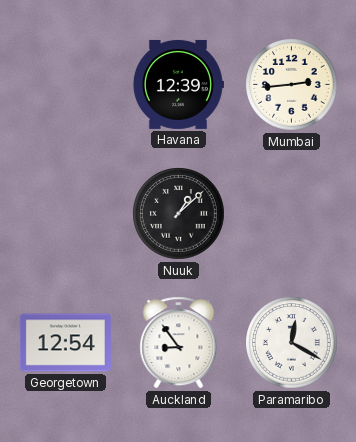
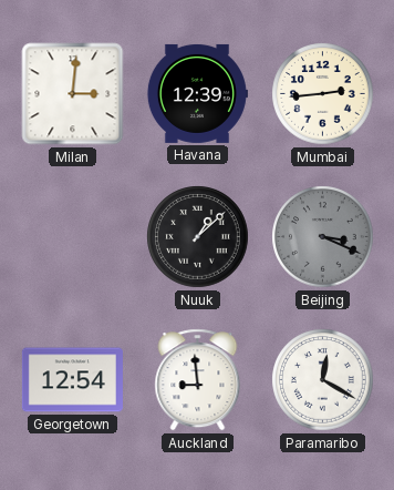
Milan: none -> 3:01 (73, 94)
Beijing: none -> 3:19 (323, 237)
Auckland: 8:54 -> 8:59 (198, 380)
